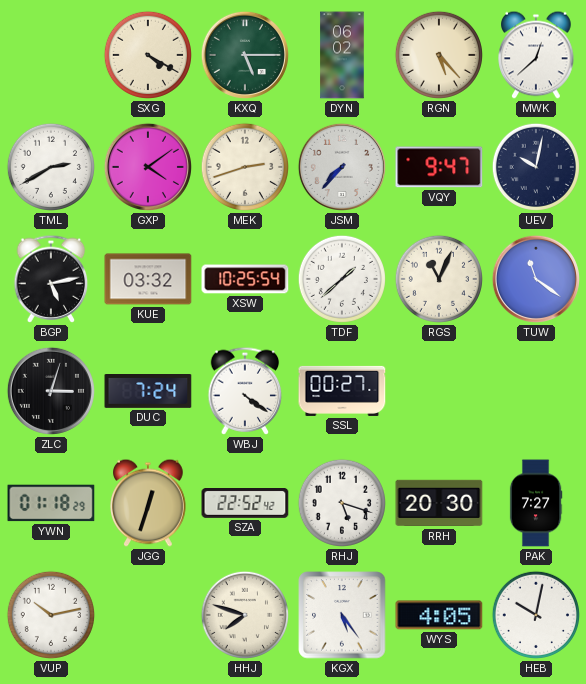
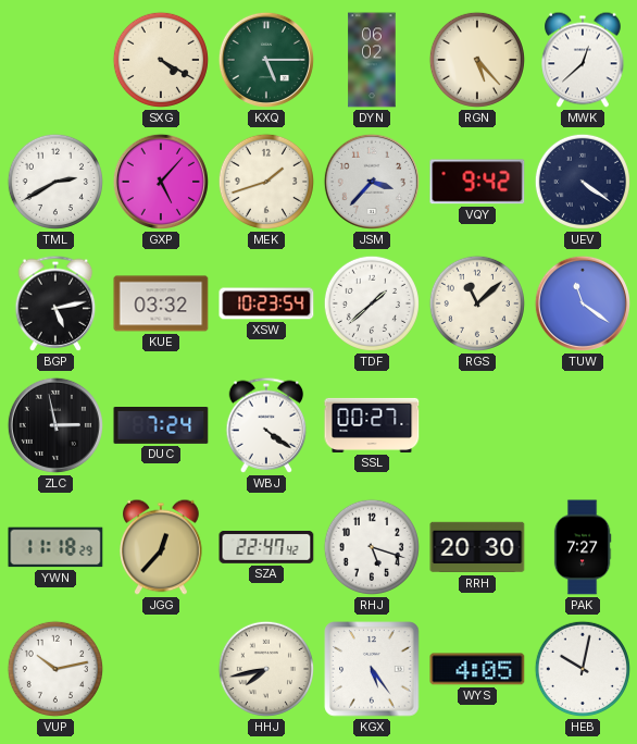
GXP: 4:09 -> 5:07 (161, 182)
MEK: 2:42 -> 1:42 (266, 182)
JSM: 7:37 -> 3:37 (372, 182)
VQY: 9:47 -> 9:42 (477, 182)
UEV: 10:02 -> 4:21 (583, 182)
XSW: 10:25 -> 10:23 (266, 303)
RGS: 11:04 -> 11:08 (477, 303)
ZLC: 3:03 -> 2:58 (55, 425)
YWN: 01:18 -> 11:18 (55, 547)
JGG: 12:33 -> 12:37 (161, 547)
SZA: 22:52 -> 22:47 (266, 548)
HHJ: 7:48 -> 7:43 (266, 669)
